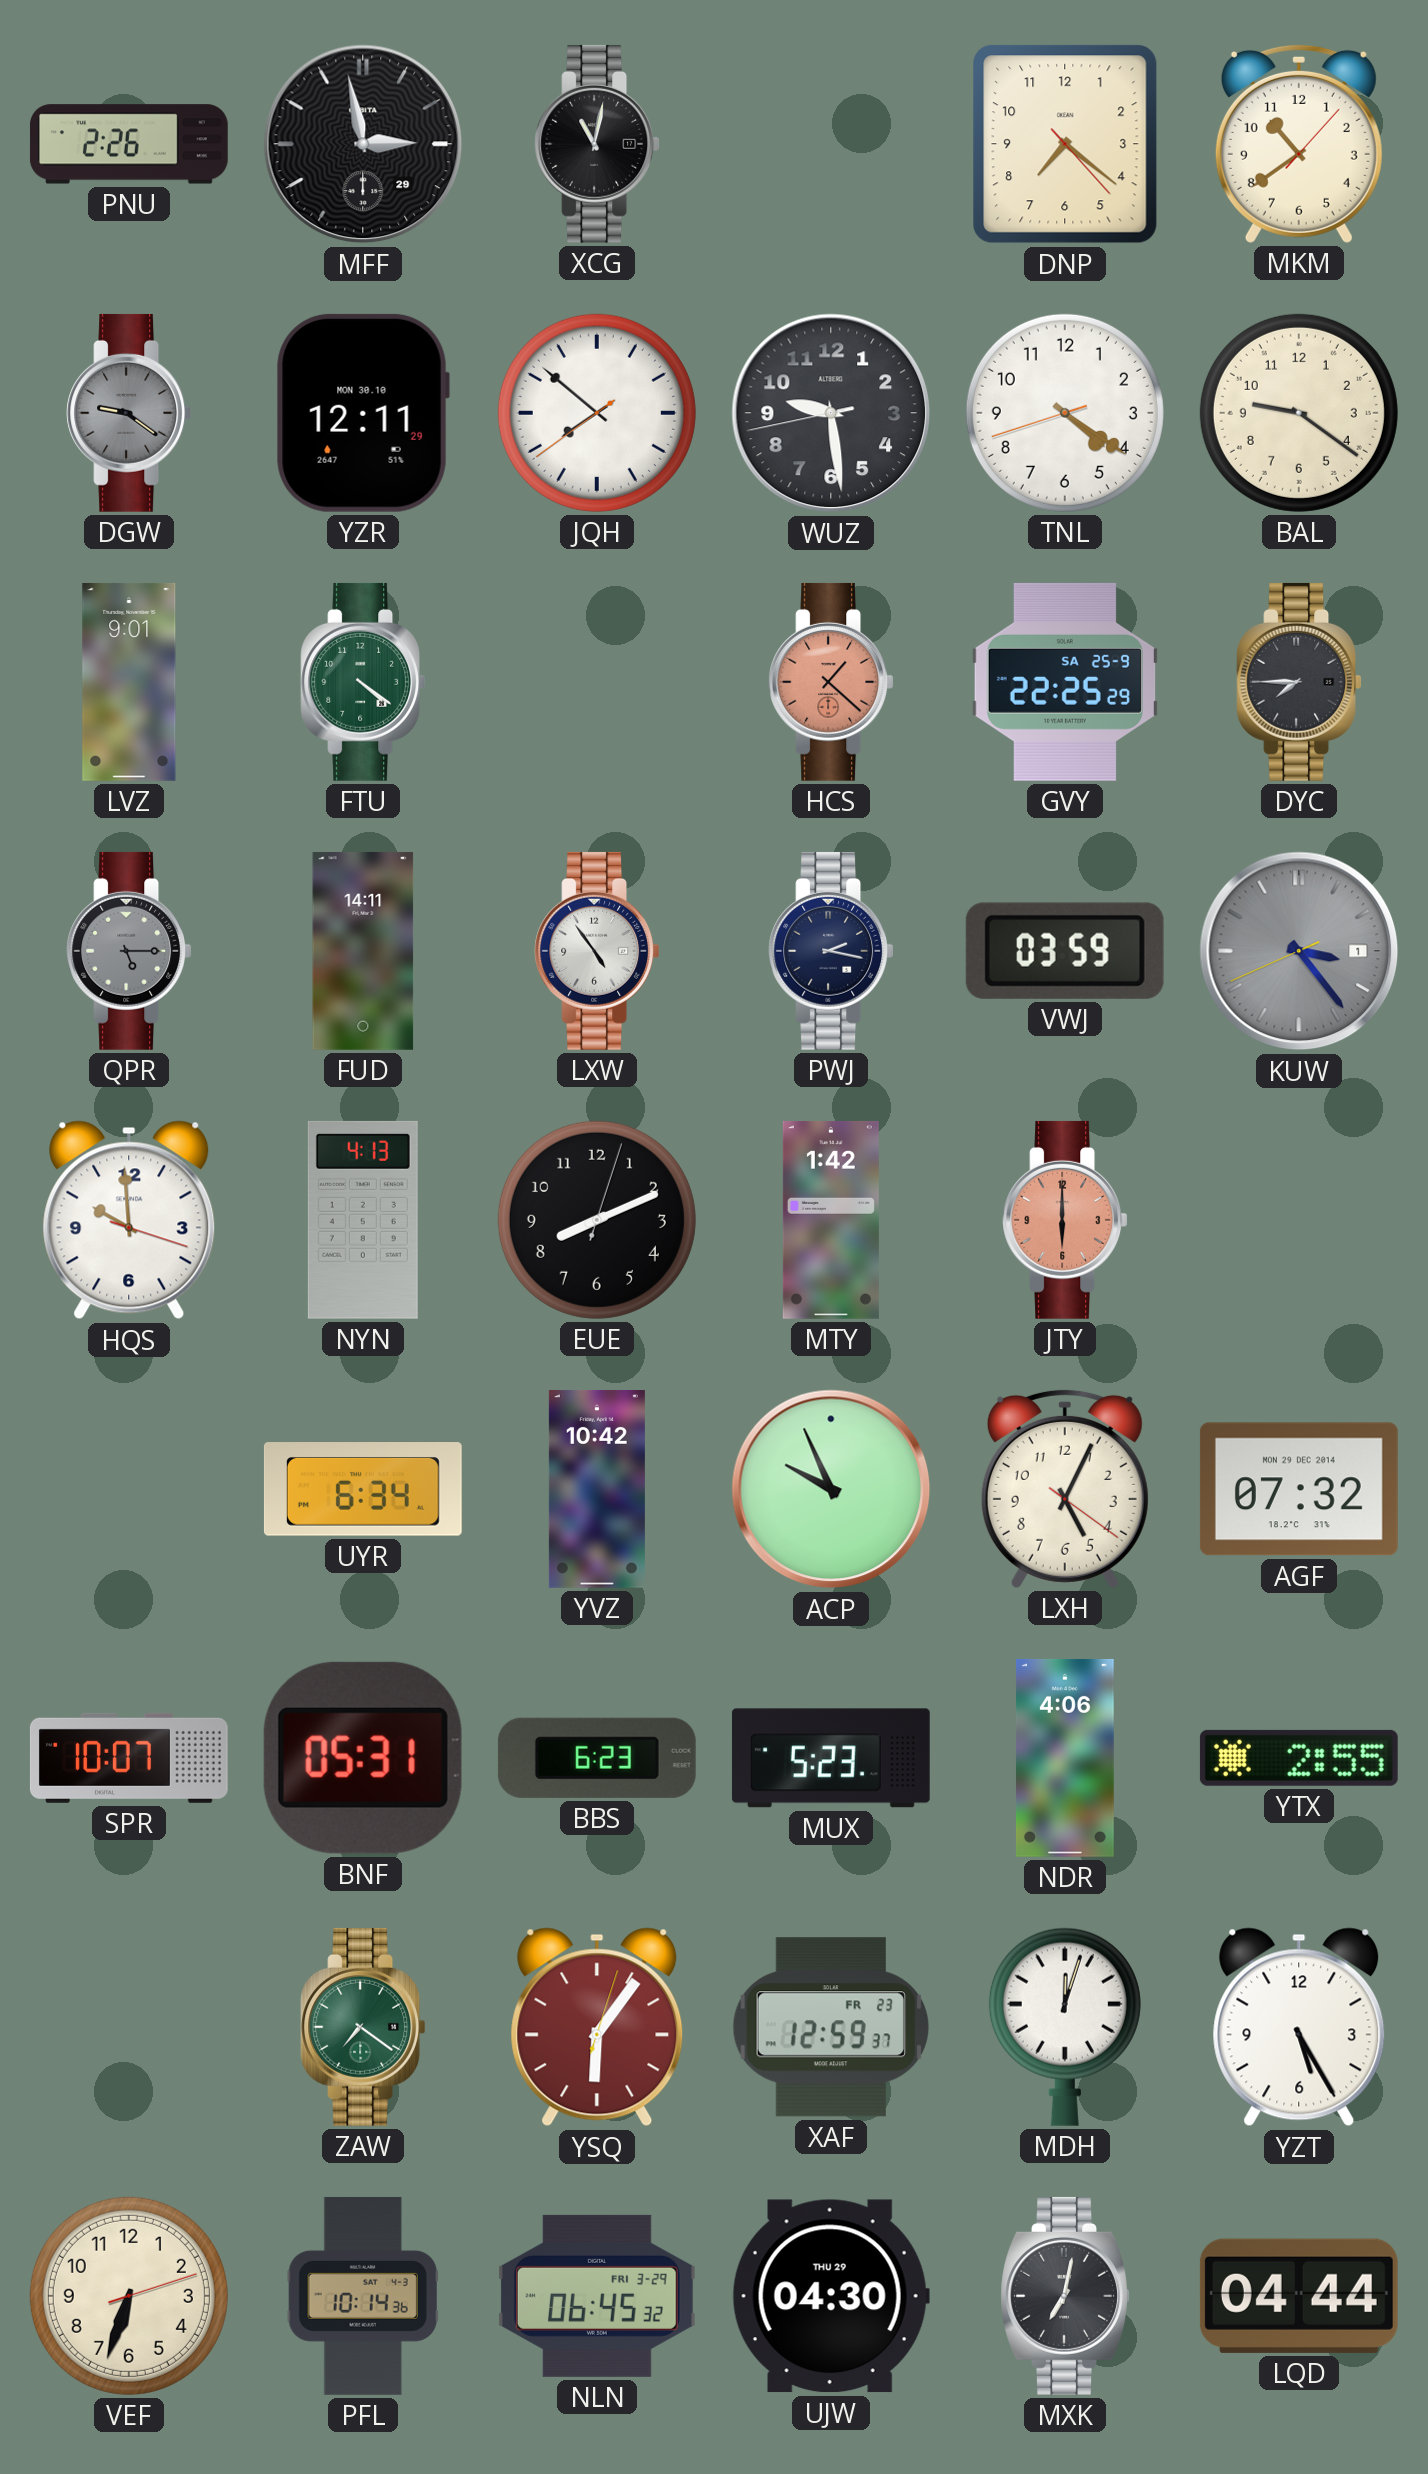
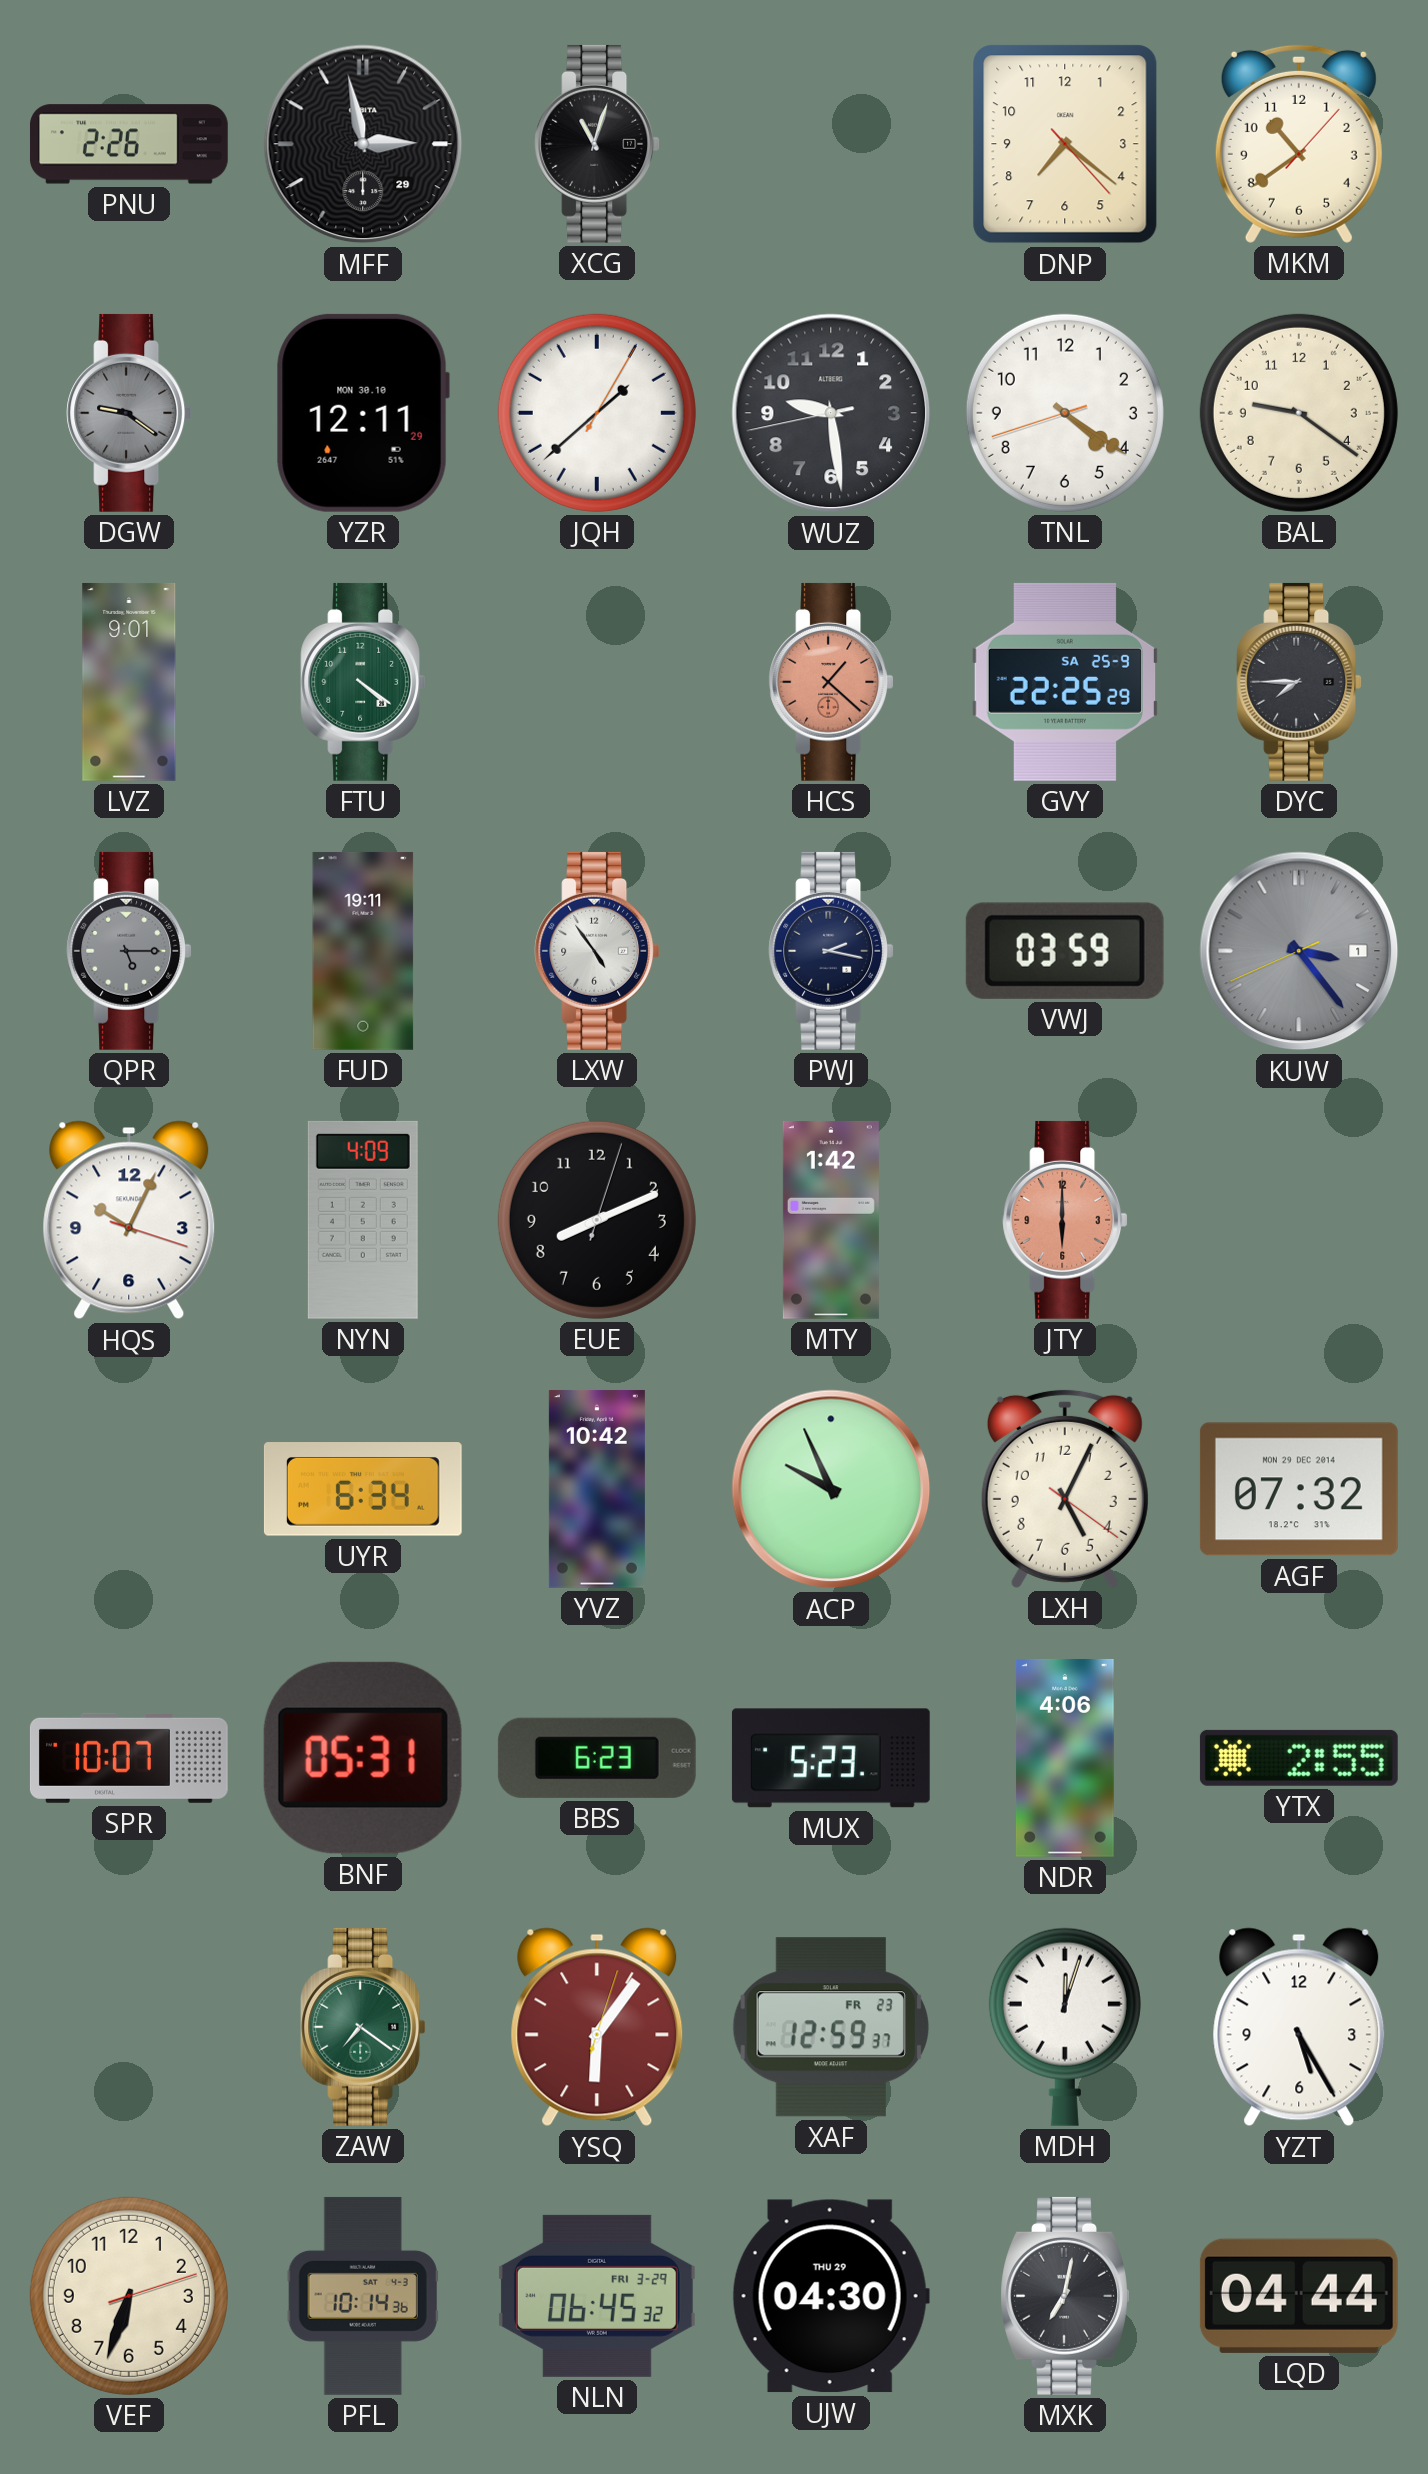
XCG: 11:02 -> 11:03 (597, 144)
JQH: 7:51 -> 1:38 (597, 413)
FUD: 14:11 -> 19:11 (363, 951)
HQS: 9:59 -> 10:04 (129, 1220)
NYN: 4:13 -> 4:09 (363, 1220)
